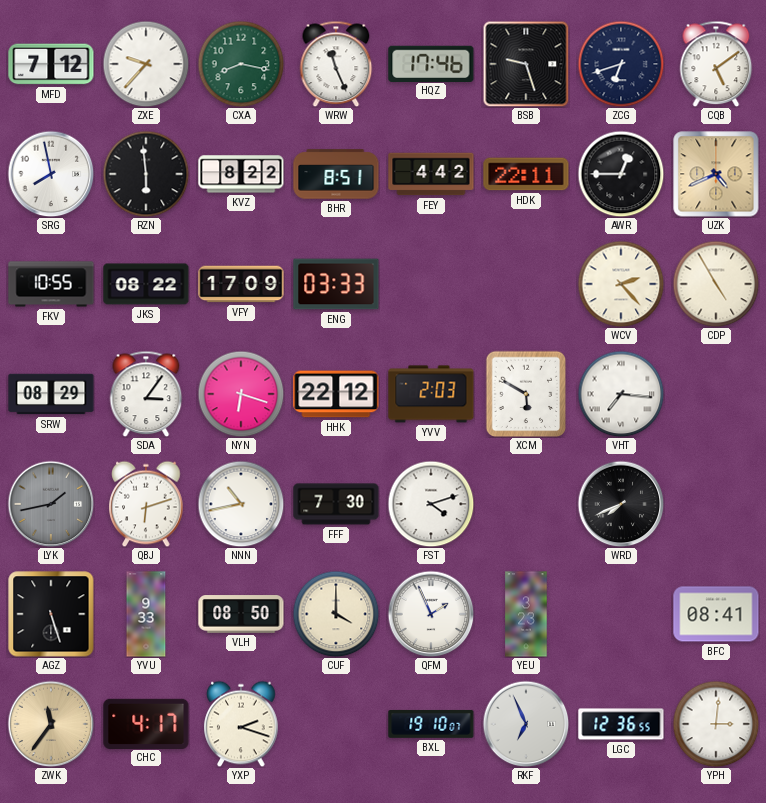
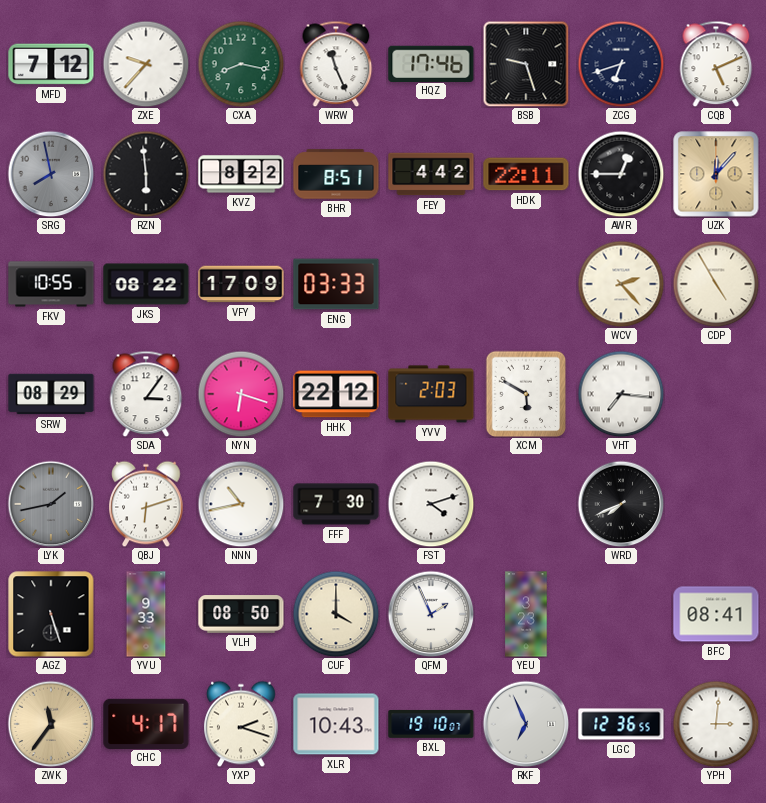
CQB: 5:09 -> 5:11 (716, 64)
SRG dial: white -> grey (51, 174)
UZK: 4:41 -> 12:07 (716, 174)
XLR: none -> 10:43 (336, 724)
